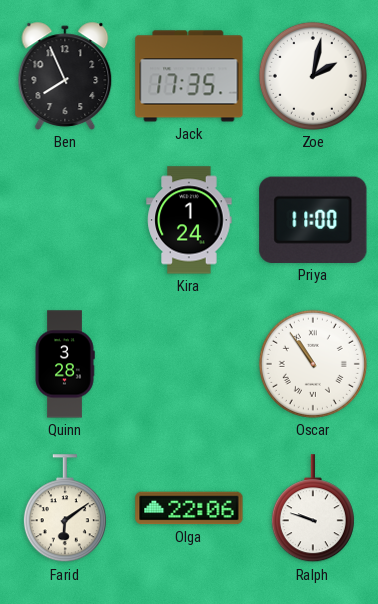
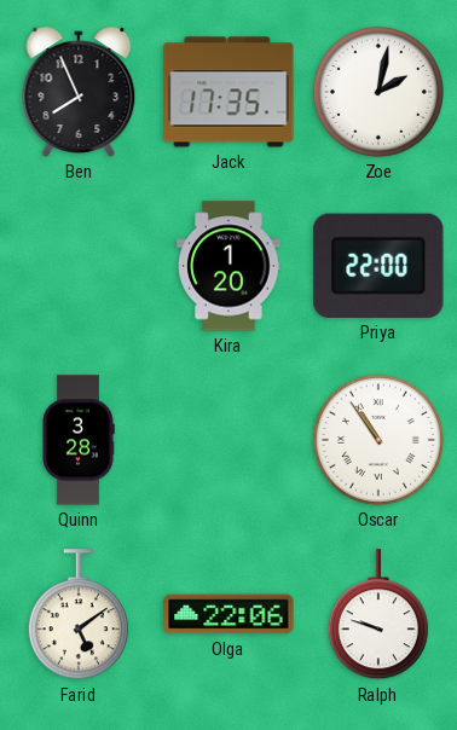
Kira: 1:24 -> 1:20 (228, 266)
Priya: 11:00 -> 22:00 (378, 266)
Farid: 6:09 -> 5:09 (79, 615)
